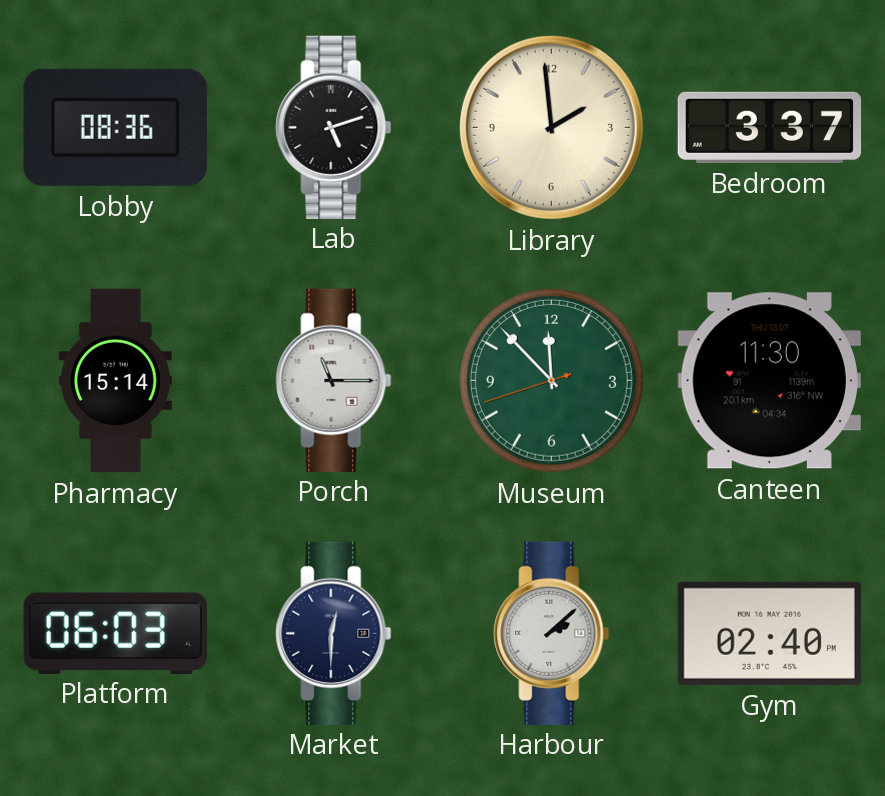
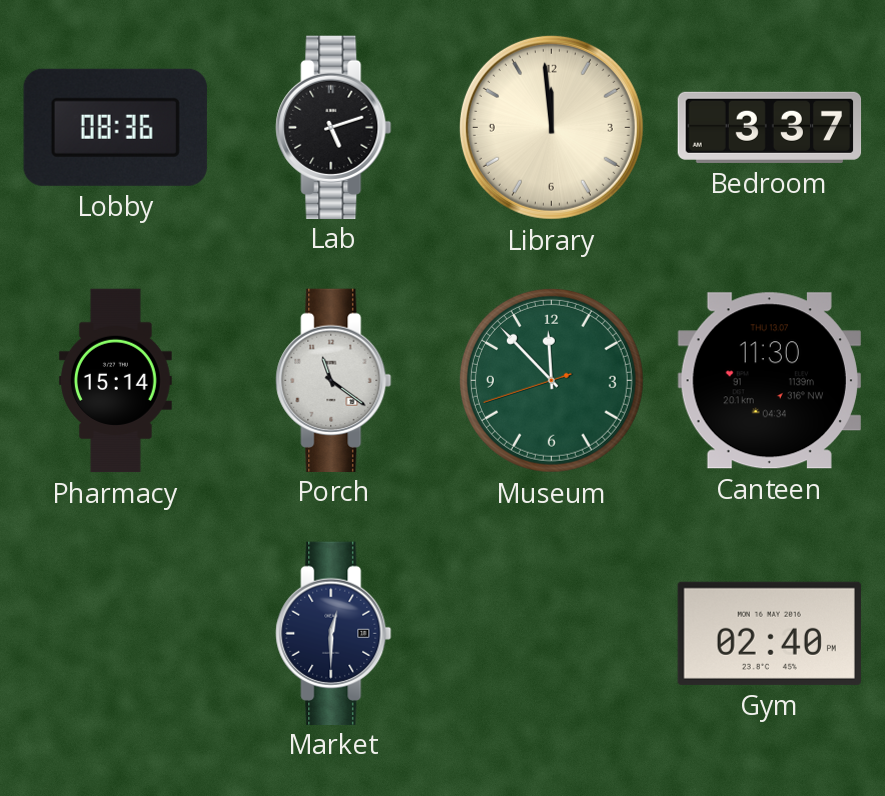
Library: 1:59 -> 11:59 (551, 127)
Porch: 11:15 -> 11:21 (334, 380)
Platform: 06:03 -> none (115, 633)
Harbour: 2:08 -> none (552, 633)
